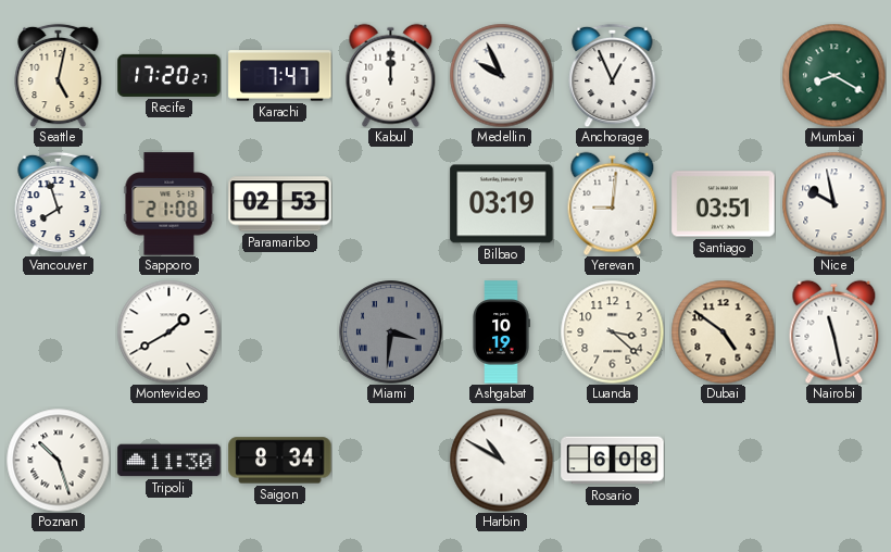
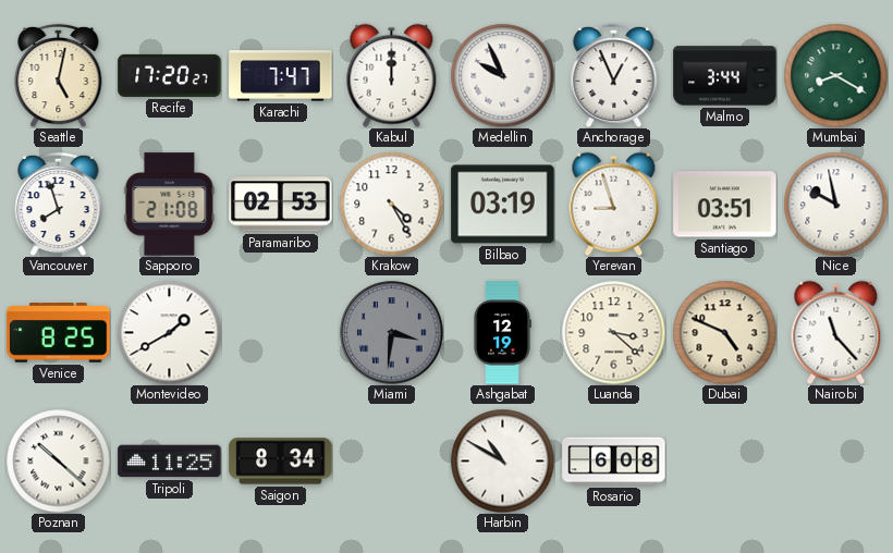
Malmo: none -> 3:44 (725, 76)
Krakow: none -> 4:25 (391, 204)
Yerevan: 9:01 -> 8:57 (614, 204)
Venice: none -> 8:25 (59, 333)
Ashgabat: 10:19 -> 12:19 (502, 333)
Dubai: 4:51 -> 4:49 (724, 332)
Nairobi: 11:28 -> 11:23 (836, 332)
Poznan: 10:27 -> 10:22 (58, 460)
Tripoli: 11:30 -> 11:25 (170, 462)
